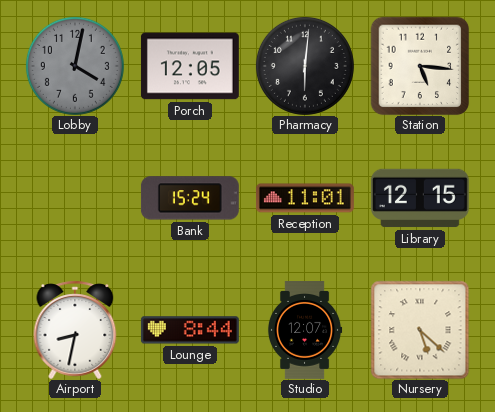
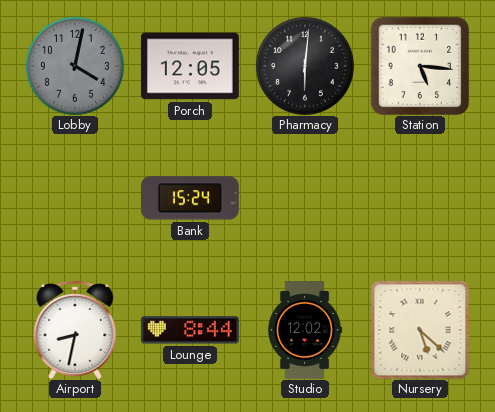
Reception: 11:01 -> none (305, 198)
Library: 12:15 -> none (420, 198)
Studio: 12:07 -> 12:02 (305, 331)
